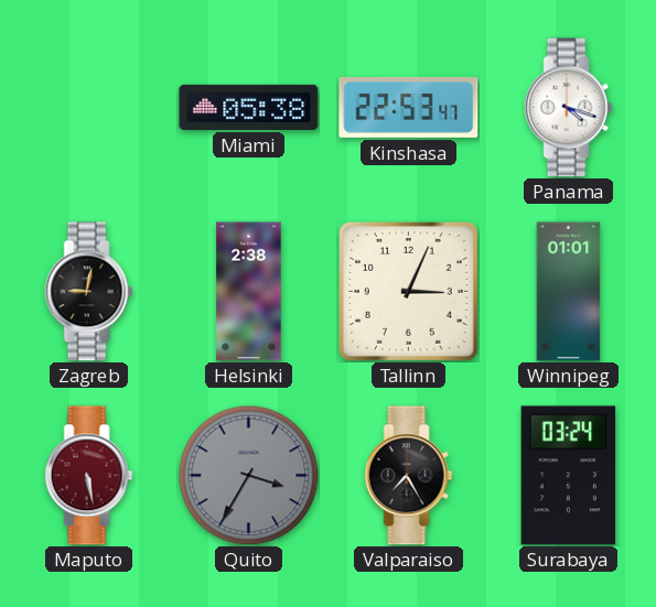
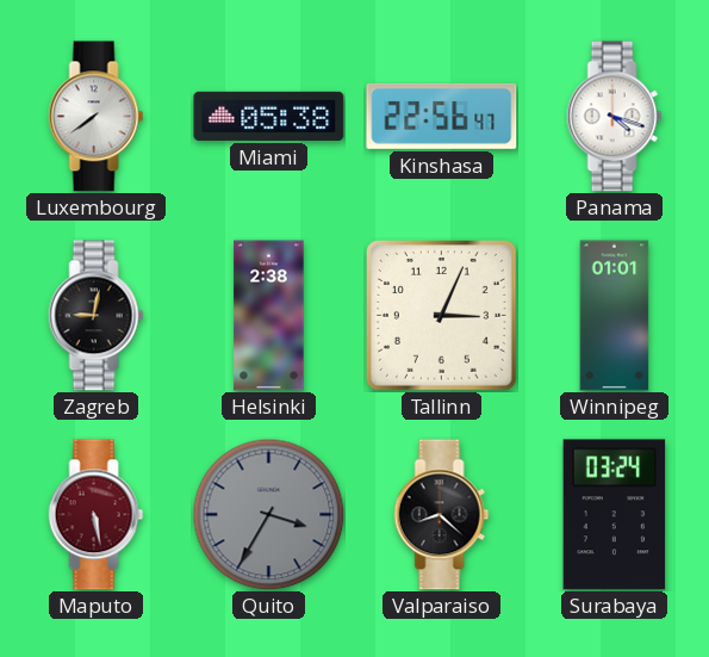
Luxembourg: none -> 7:39 (97, 117)
Kinshasa: 22:53 -> 22:56 (442, 116)
Valparaiso: 7:25 -> 8:22 (442, 515)
